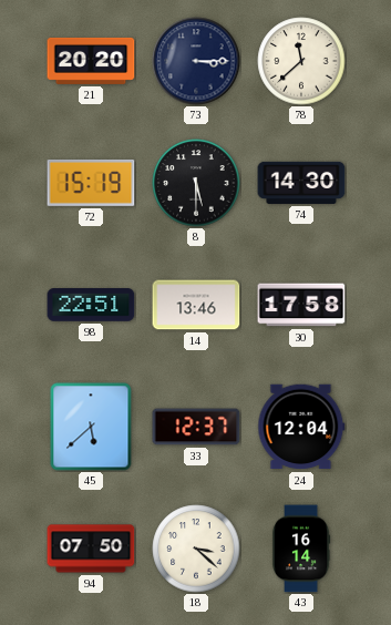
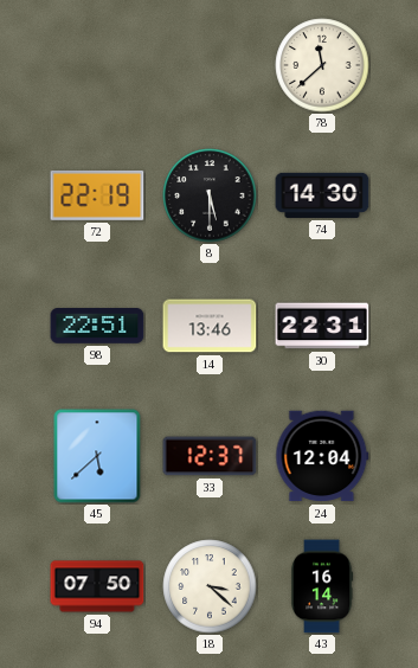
21: 20:20 -> none (91, 61)
73: 3:15 -> none (196, 61)
72: 15:19 -> 22:19 (97, 195)
30: 17:58 -> 22:31 (322, 326)
